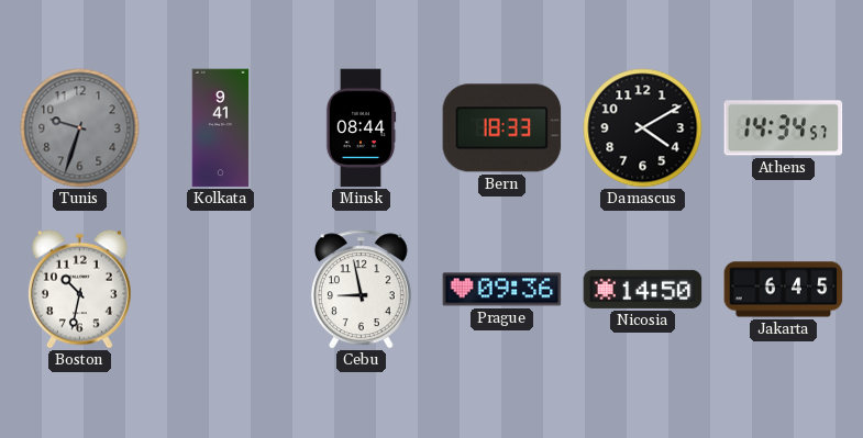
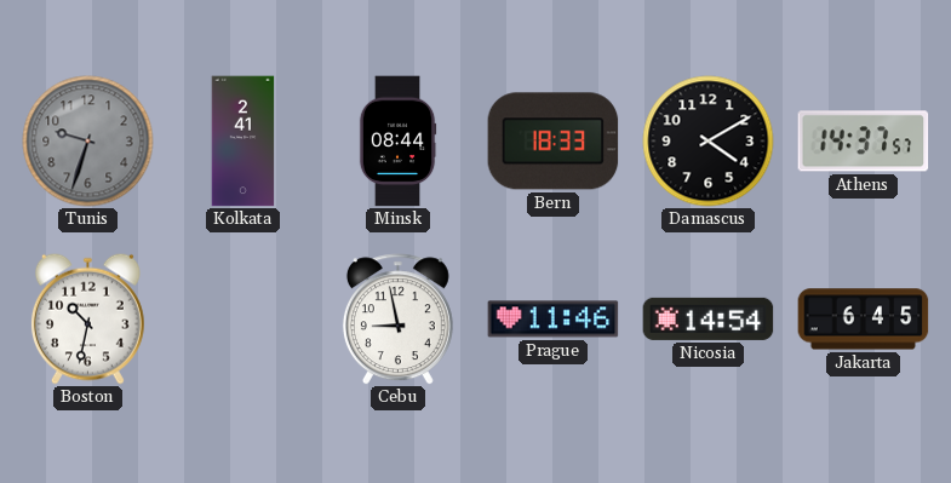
Kolkata: 9:41 -> 2:41 (244, 142)
Athens: 14:34 -> 14:37 (864, 142)
Prague: 09:36 -> 11:46 (554, 320)
Nicosia: 14:50 -> 14:54 (709, 318)
